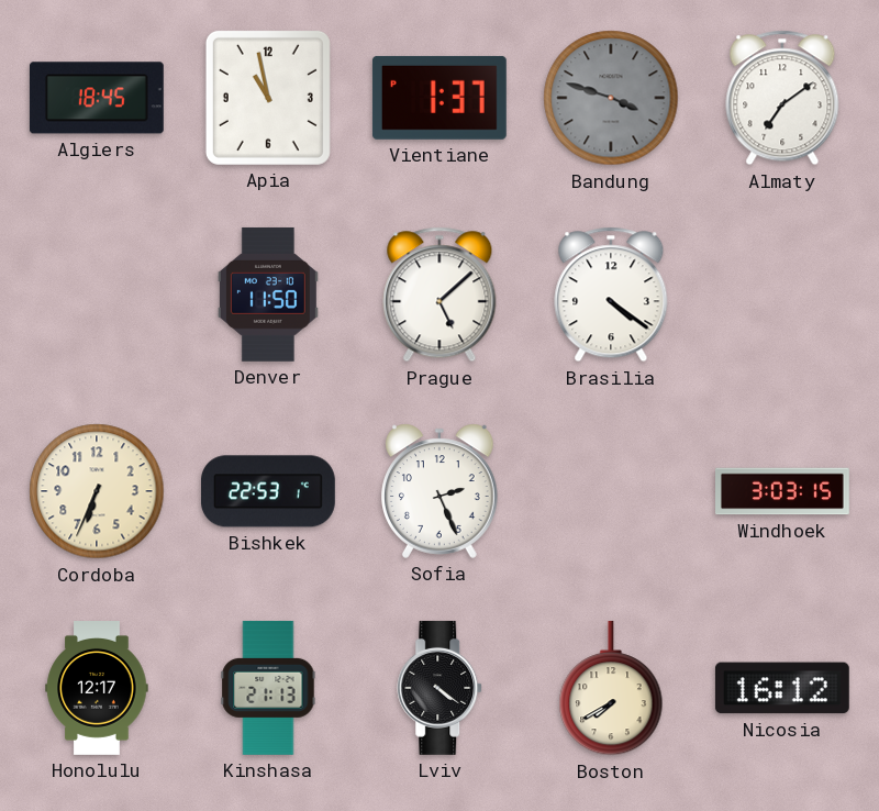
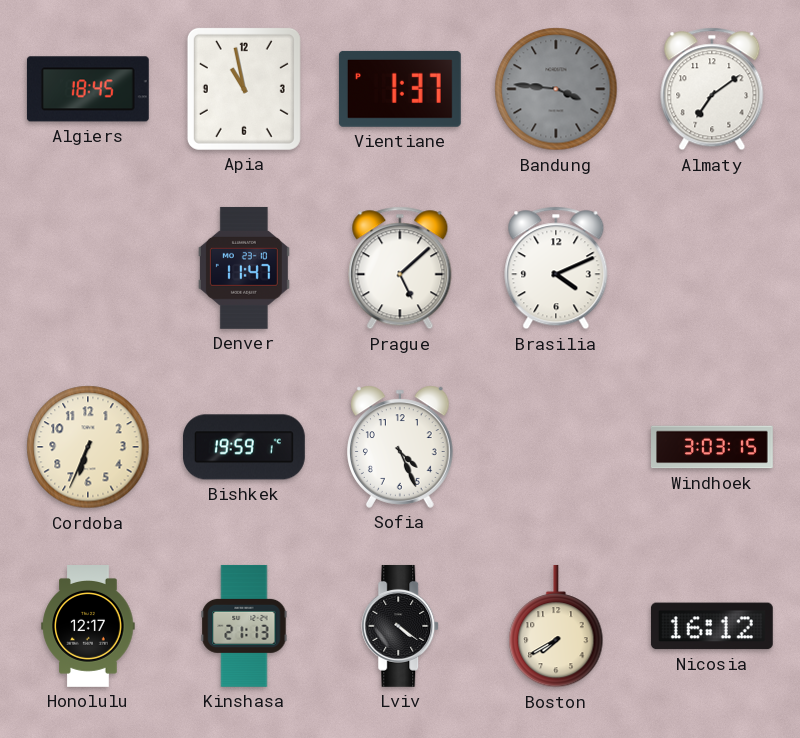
Bandung: 3:48 -> 3:46 (556, 89)
Denver: 11:50 -> 11:47 (244, 268)
Brasilia: 4:21 -> 4:11 (556, 268)
Bishkek: 22:53 -> 19:59 (244, 447)
Sofia: 2:26 -> 4:26 (401, 447)
